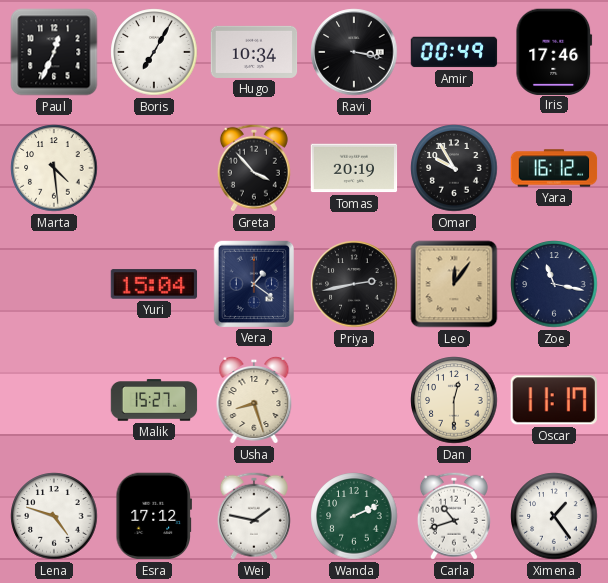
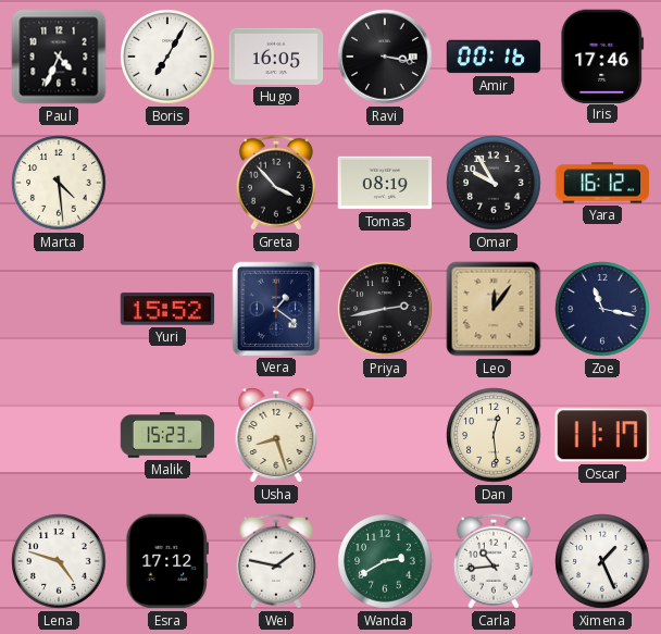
Paul: 12:34 -> 4:34 (59, 57)
Hugo: 10:34 -> 16:05 (276, 57)
Amir: 00:49 -> 00:16 (494, 57)
Tomas: 20:19 -> 08:19 (385, 183)
Yuri: 15:04 -> 15:52 (167, 309)
Malik: 15:27 -> 15:23 (167, 435)
Dan: 12:30 -> 12:29 (494, 435)
Wanda: 2:11 -> 2:40 (385, 561)
Carla: 10:42 -> 10:44 (494, 561)
Ximena: 1:24 -> 1:26 (602, 561)
